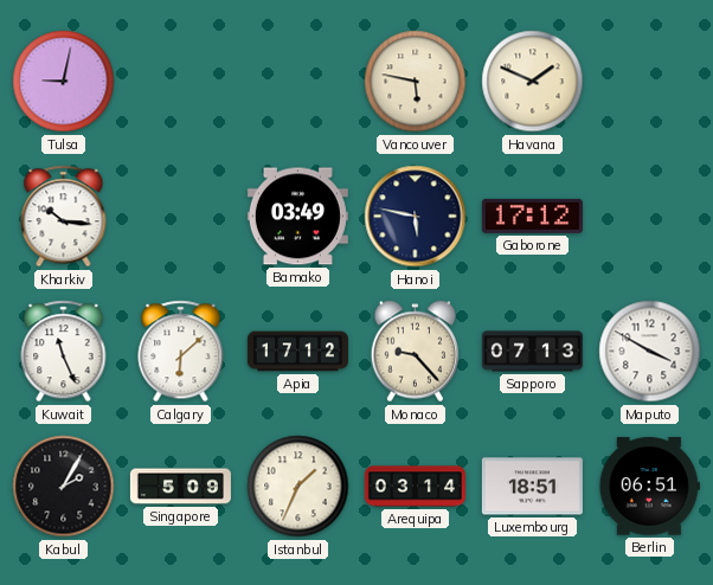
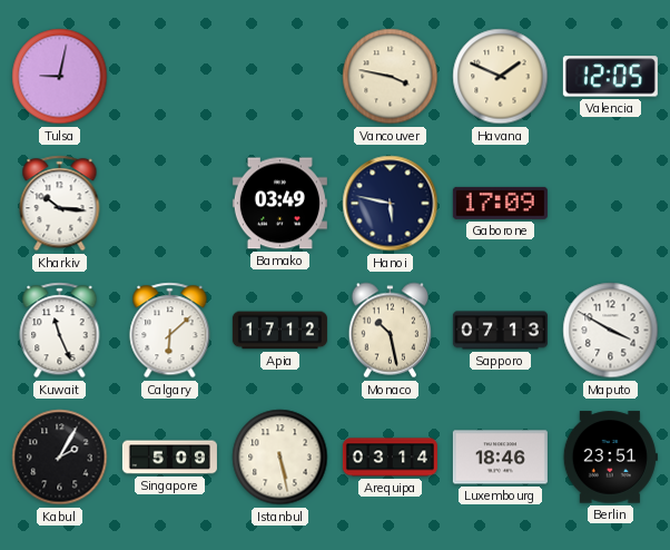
Vancouver: 5:47 -> 3:47 (391, 77)
Valencia: none -> 12:05 (610, 77)
Gaborone: 17:12 -> 17:09 (500, 203)
Monaco: 9:23 -> 10:28 (390, 331)
Istanbul: 1:34 -> 5:28 (280, 458)
Luxembourg: 18:51 -> 18:46 (500, 458)
Berlin: 06:51 -> 23:51 (610, 458)
